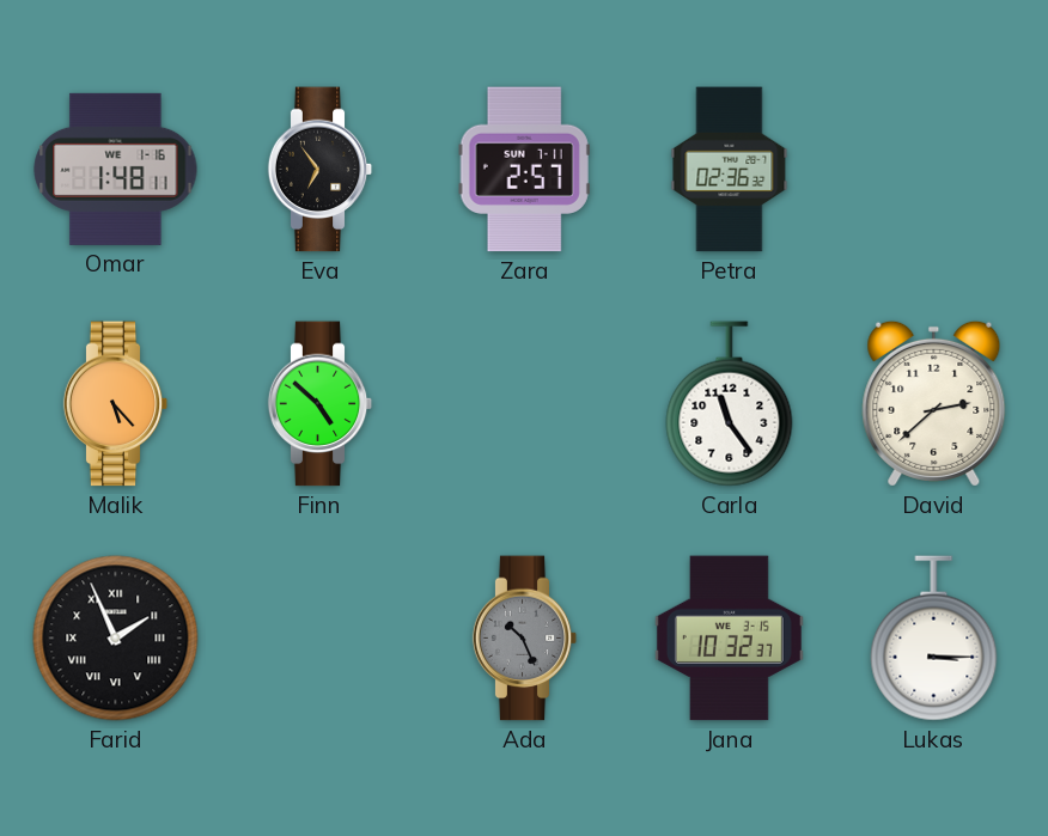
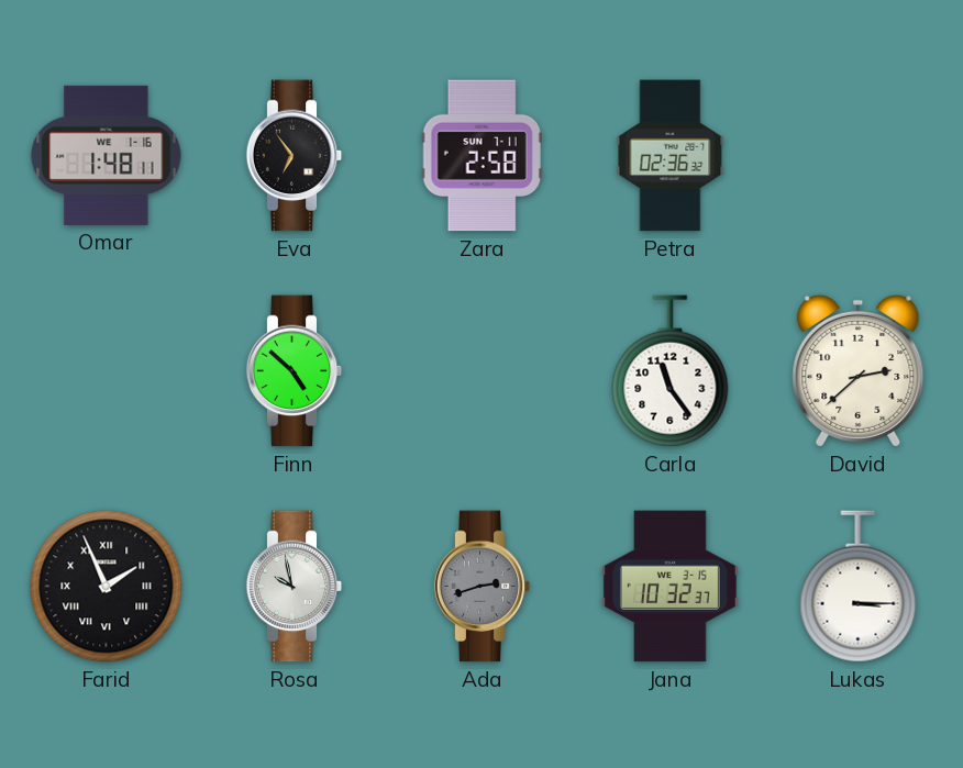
Zara: 2:57 -> 2:58 (481, 156)
Malik: 5:23 -> none (116, 404)
Rosa: none -> 9:58 (295, 587)
Ada: 10:26 -> 2:42 (483, 587)
